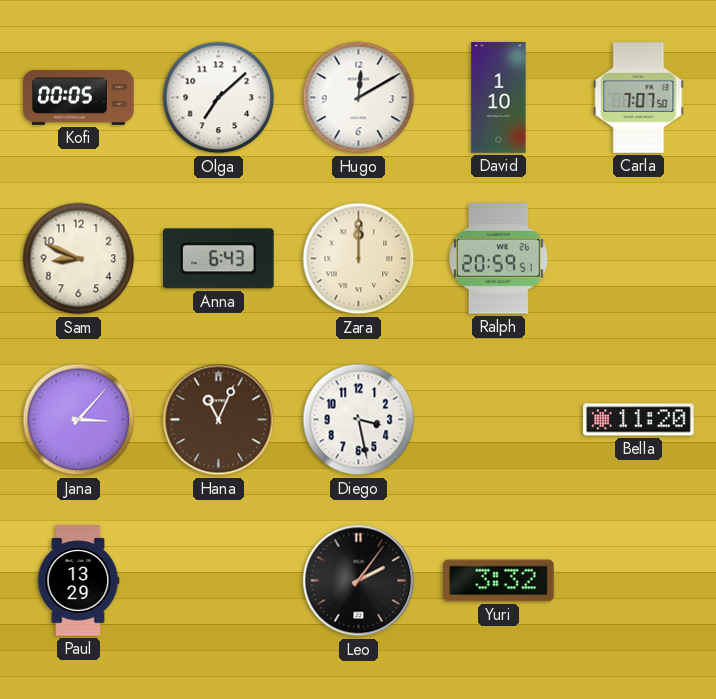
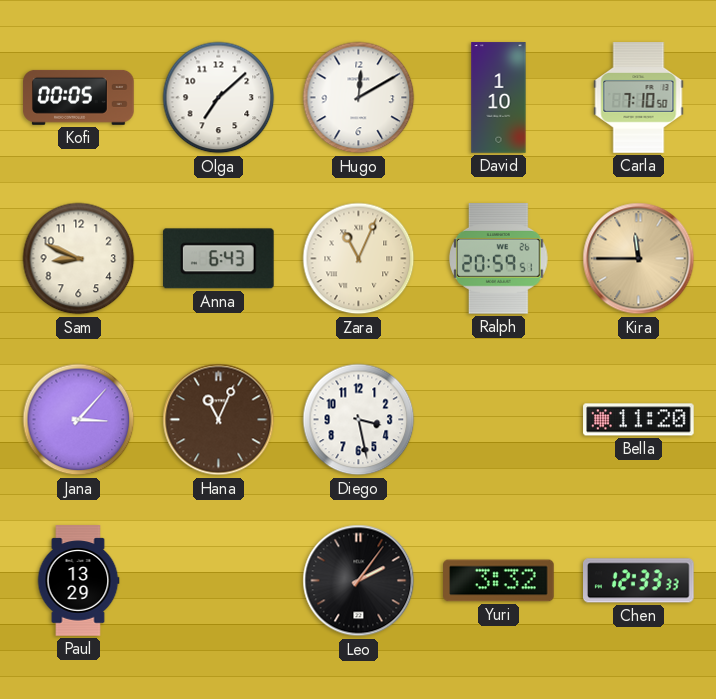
Carla: 7:07 -> 7:10 (639, 98)
Zara: 12:00 -> 11:04 (359, 259)
Kira: none -> 11:45 (639, 259)
Chen: none -> 12:33 (639, 581)
